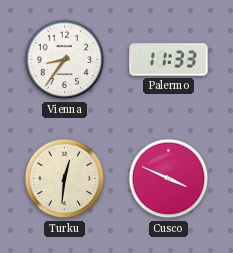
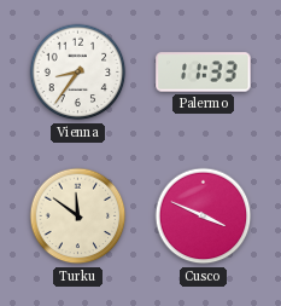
Turku: 12:31 -> 11:51 (78, 216)
